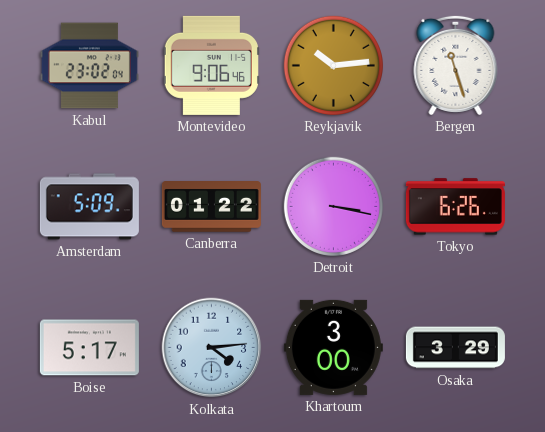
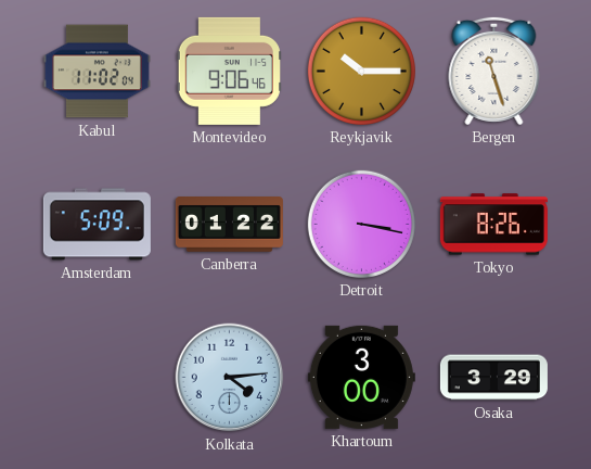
Kabul: 23:02 -> 11:02 (97, 72)
Reykjavik: 10:14 -> 10:15 (361, 71)
Tokyo: 6:26 -> 8:26 (493, 225)
Boise: 5:17 -> none (89, 348)
